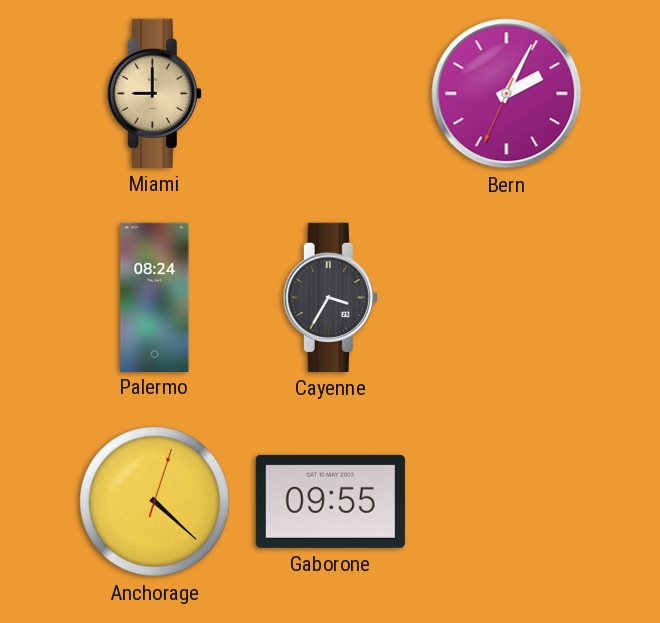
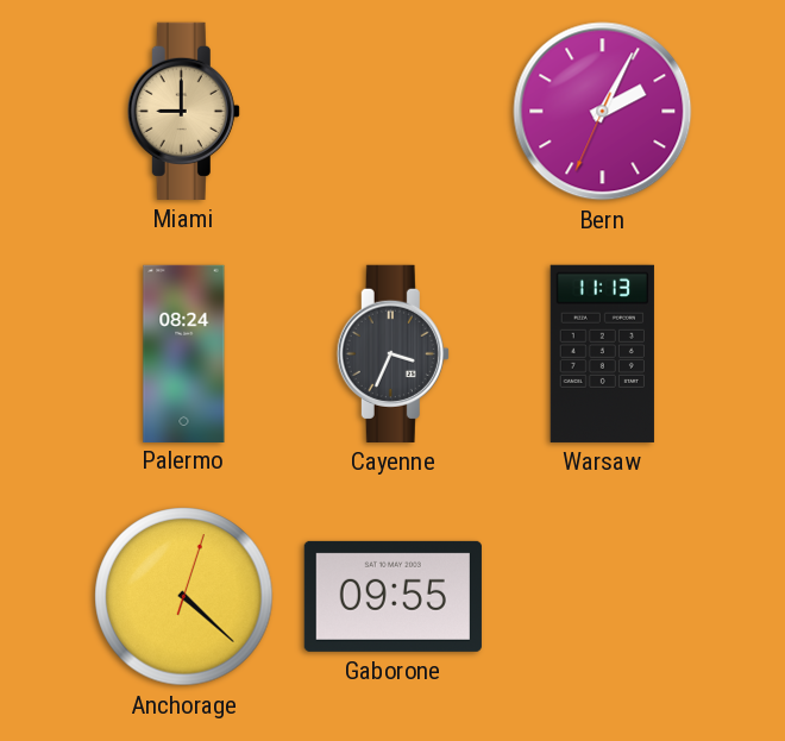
Cayenne: 3:35 -> 3:34 (392, 353)
Warsaw: none -> 11:13 (602, 353)
